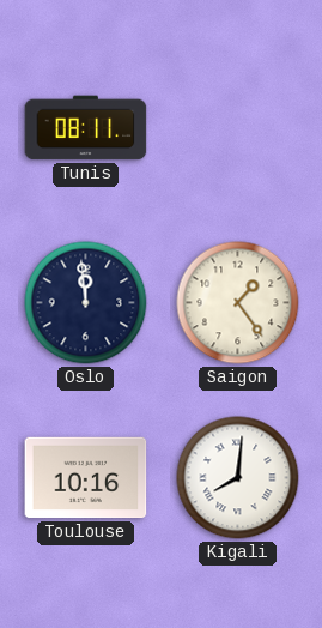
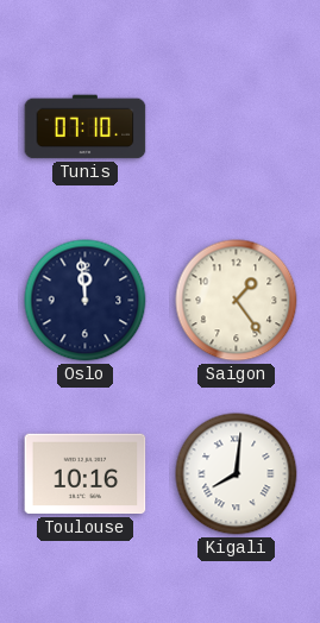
Tunis: 08:11 -> 07:10 (86, 127)
